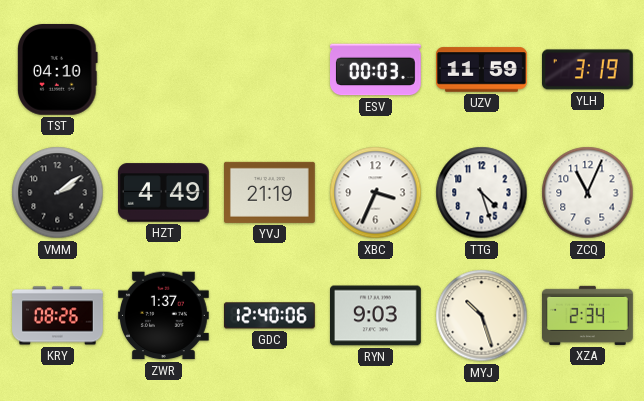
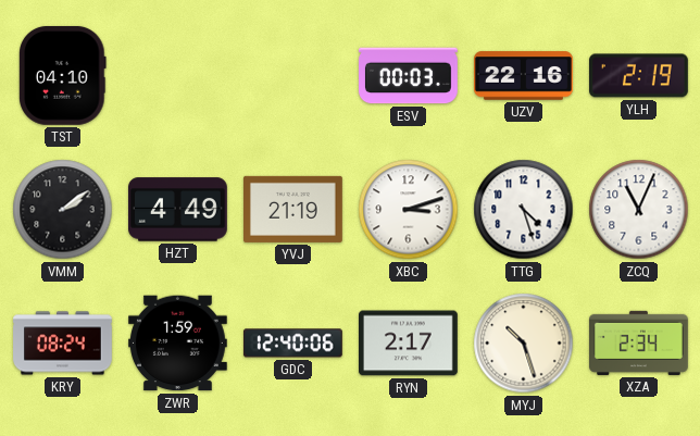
UZV: 11:59 -> 22:16 (524, 76)
YLH: 3:19 -> 2:19 (639, 76)
XBC: 3:34 -> 3:12 (409, 210)
KRY: 08:26 -> 08:24 (63, 344)
ZWR: 1:37 -> 1:59 (178, 344)
RYN: 9:03 -> 2:17 (409, 344)
